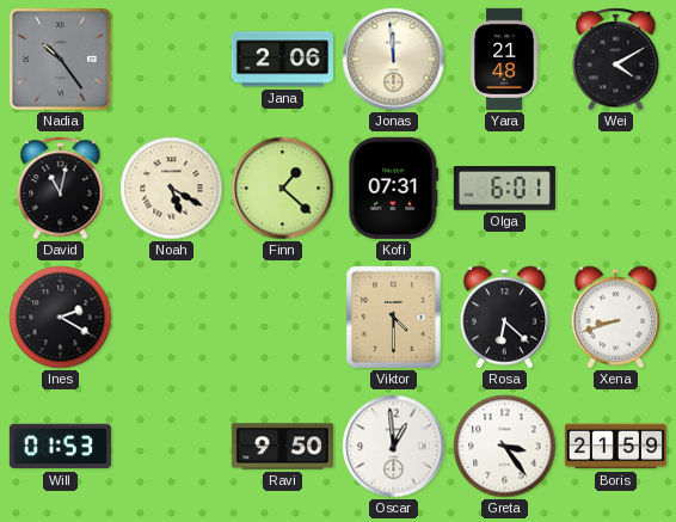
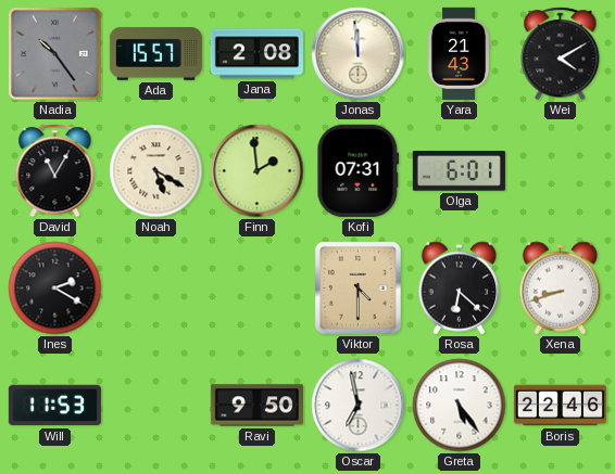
Ada: none -> 15:57 (155, 54)
Jana: 2:06 -> 2:08 (256, 54)
Yara: 21:48 -> 21:43 (459, 53)
David: 11:02 -> 11:05 (55, 171)
Finn: 1:22 -> 1:59 (258, 171)
Will: 01:53 -> 11:53 (54, 406)
Oscar: 12:59 -> 6:58 (359, 406)
Greta: 3:24 -> 5:24 (460, 406)
Boris: 21:59 -> 22:46 (560, 406)
